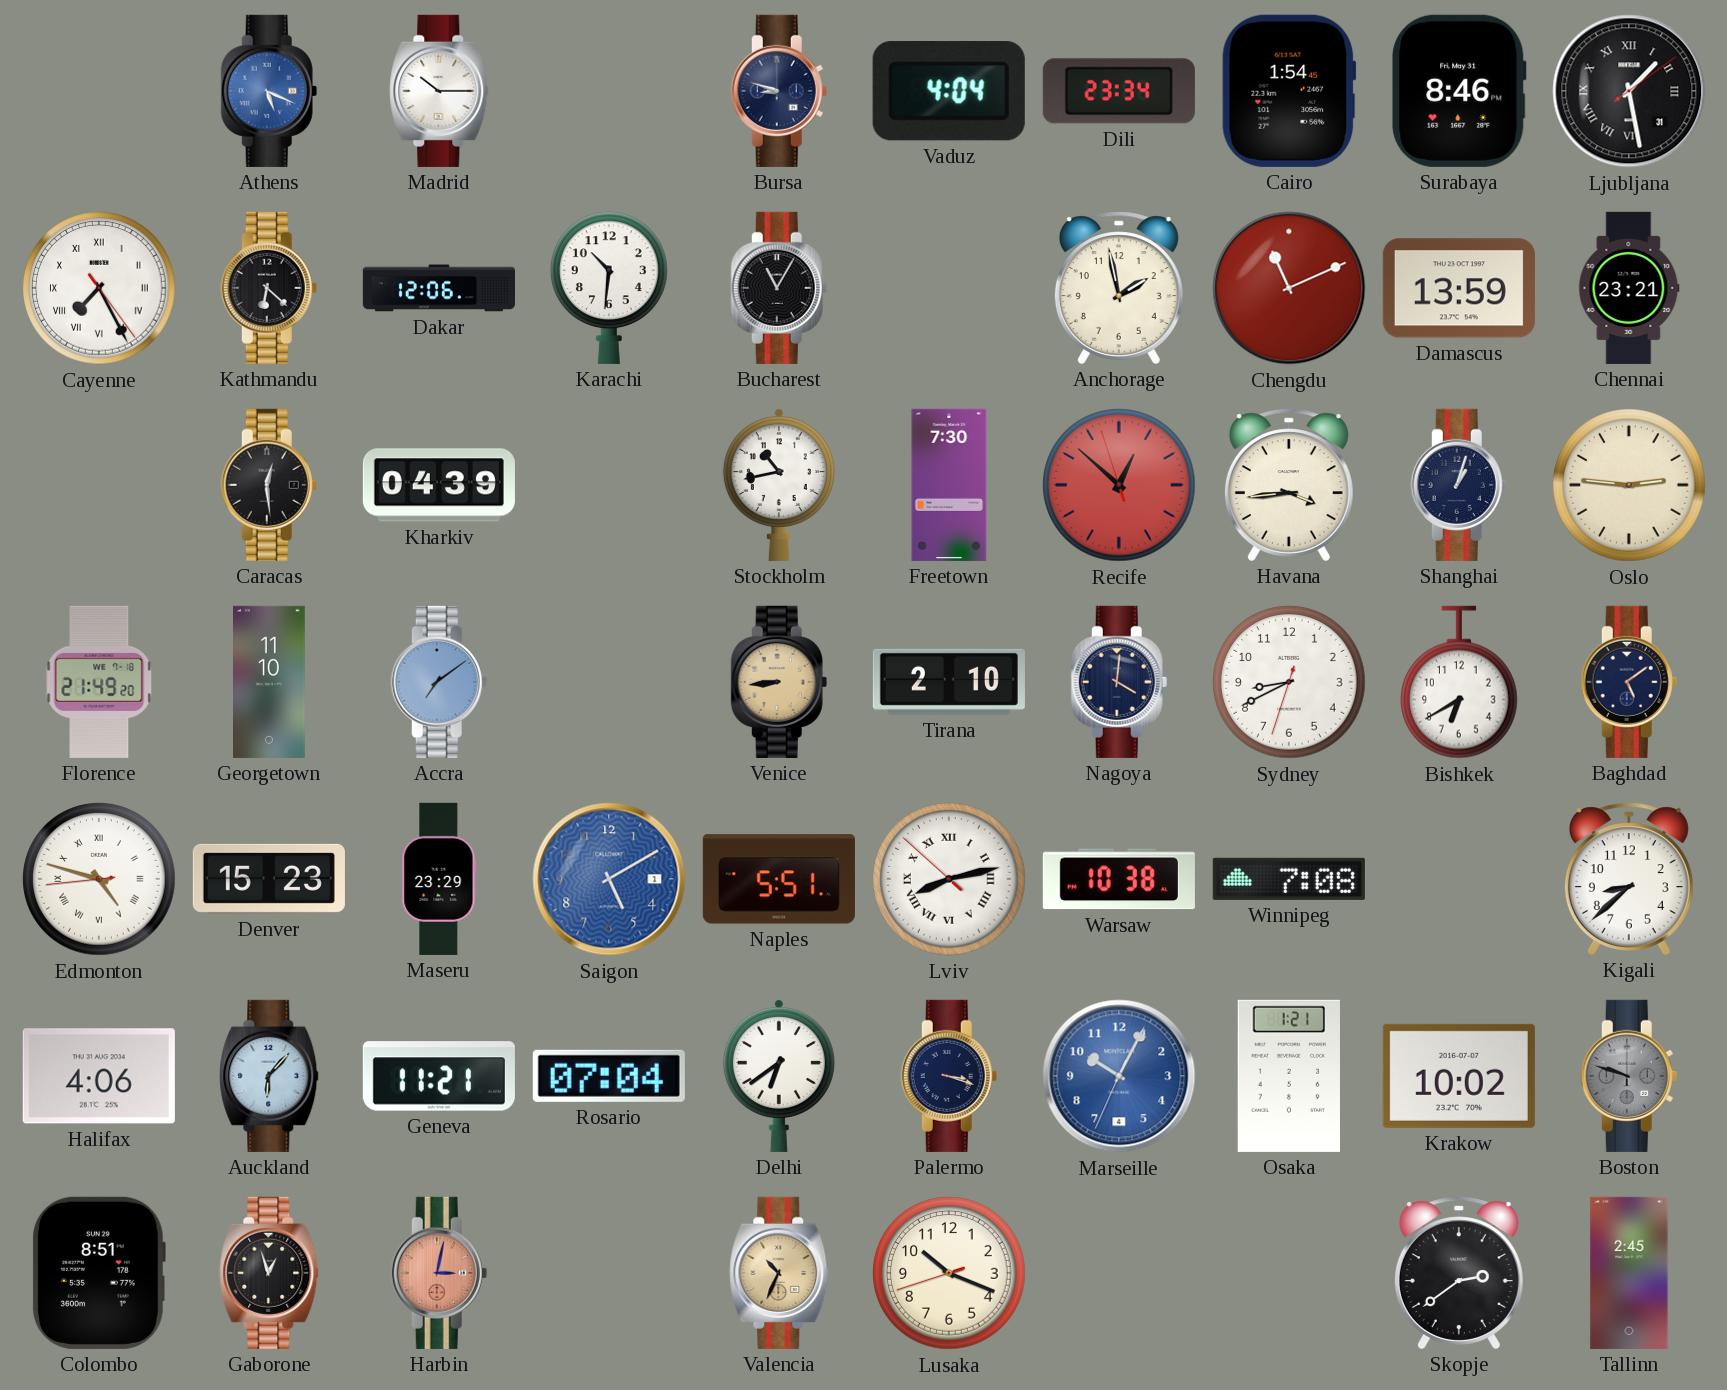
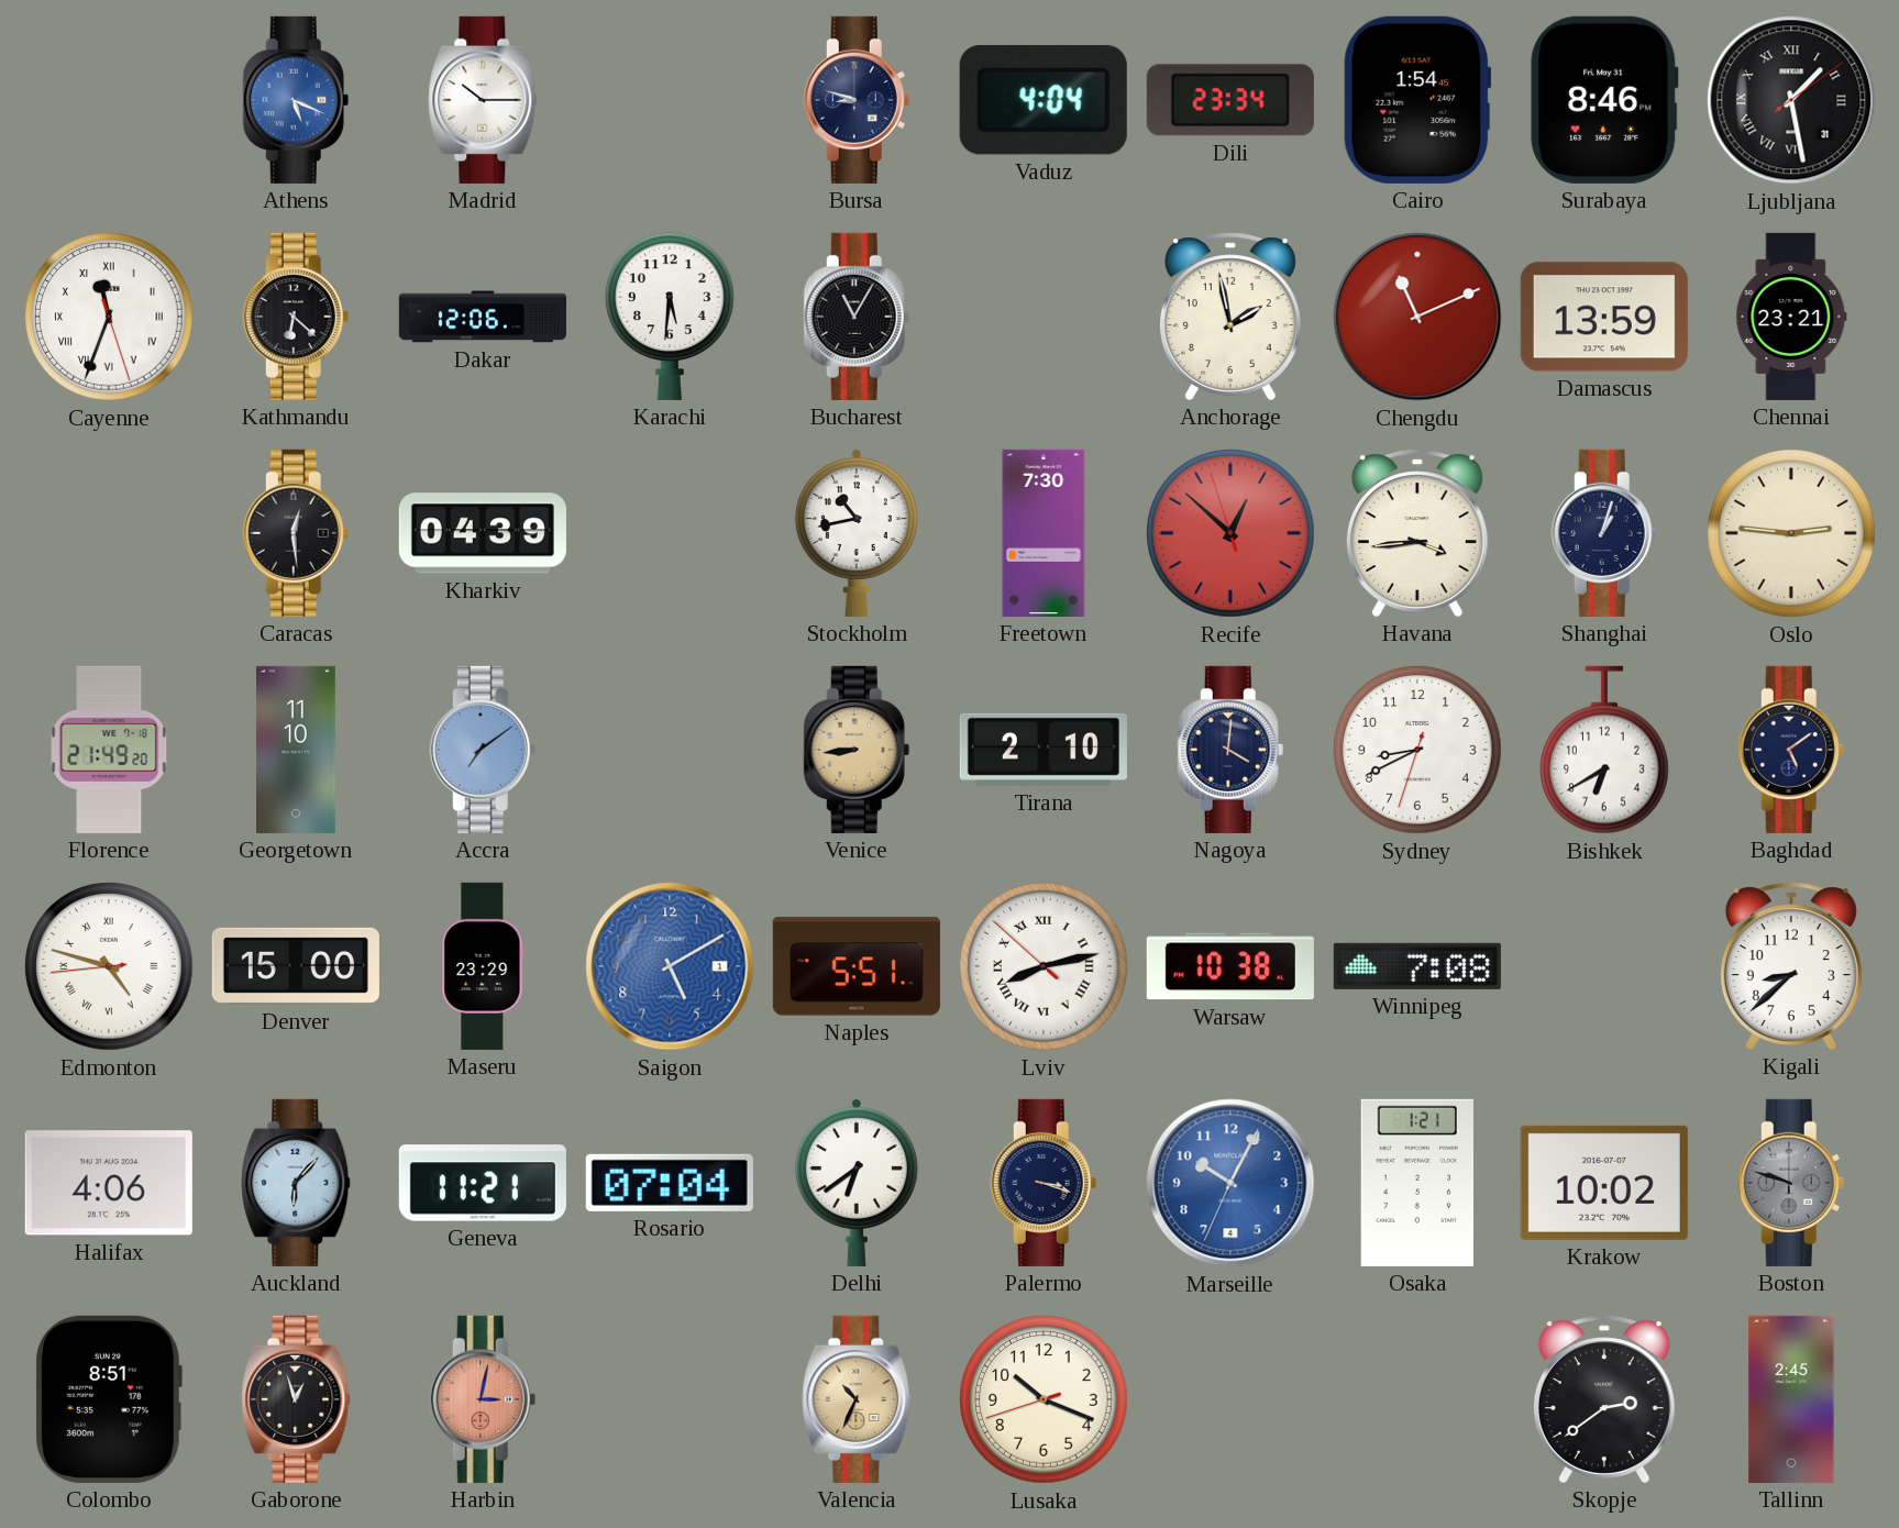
Cayenne: 7:25 -> 11:33 (109, 317)
Karachi: 10:31 -> 5:31 (671, 317)
Denver: 15:23 -> 15:00 (296, 966)
